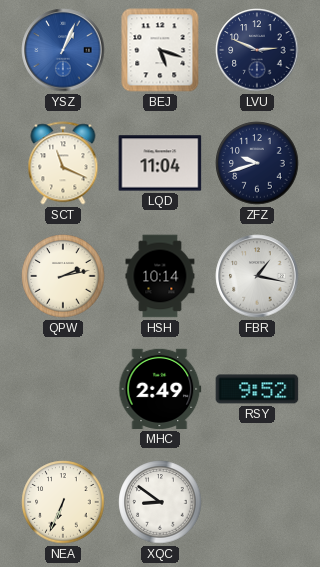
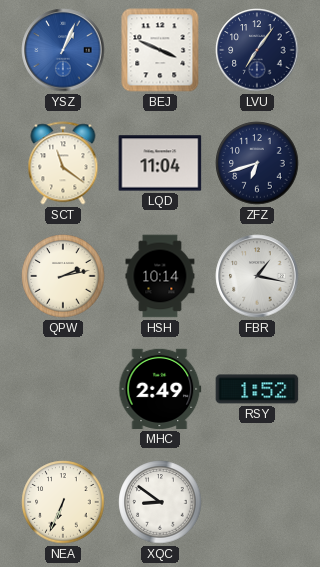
BEJ: 5:18 -> 3:49 (160, 50)
LVU: 2:49 -> 7:06 (257, 50)
SCT: 11:19 -> 11:21 (63, 163)
ZFZ: 9:42 -> 6:42 (257, 163)
RSY: 9:52 -> 1:52 (257, 389)
